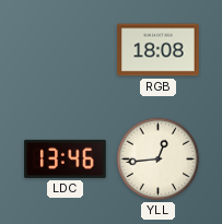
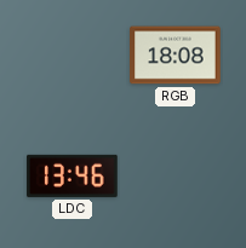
YLL: 12:44 -> none (159, 160)
